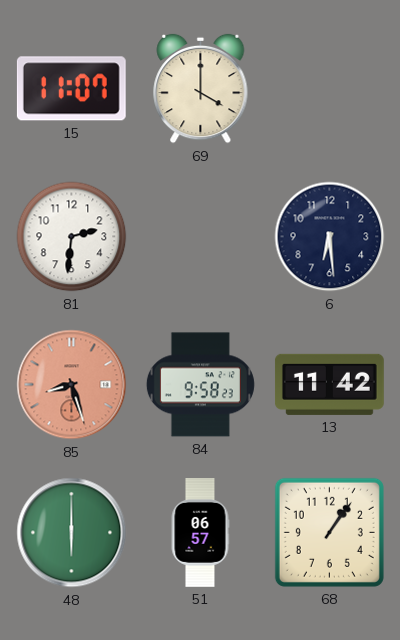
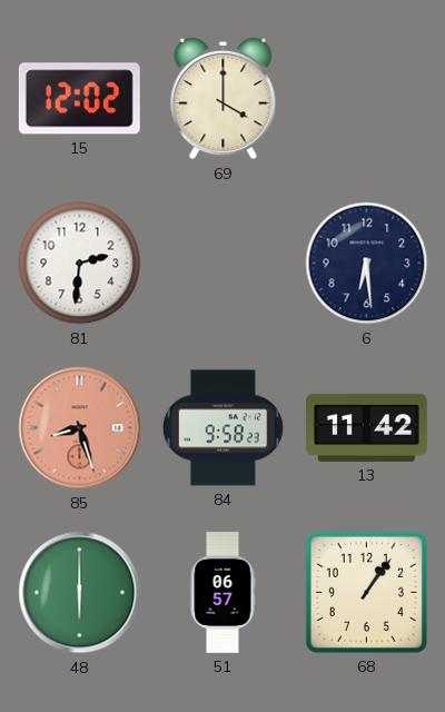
15: 11:07 -> 12:02 (79, 99)
